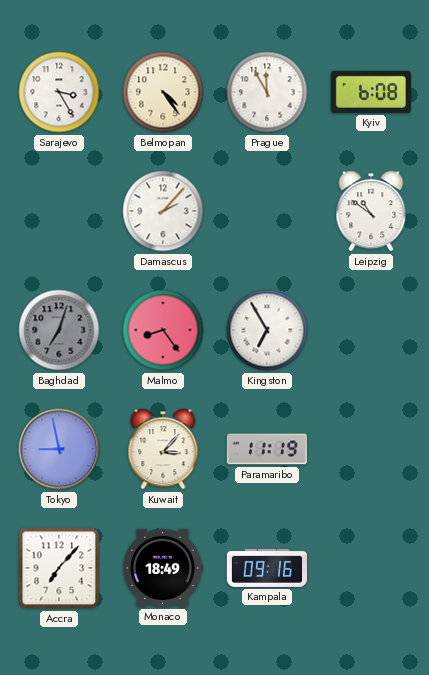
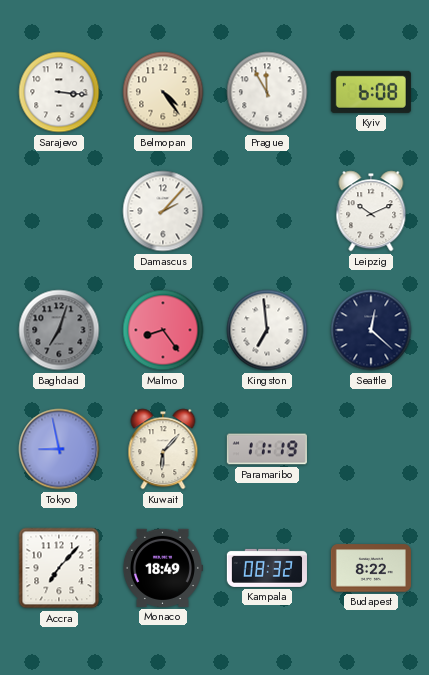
Sarajevo: 3:25 -> 3:16 (59, 92)
Leipzig: 10:51 -> 10:11 (371, 211)
Kingston: 6:55 -> 6:59 (267, 330)
Seattle: none -> 12:22 (371, 330)
Kuwait: 3:07 -> 6:07 (163, 449)
Kampala: 09:16 -> 08:32 (267, 568)
Budapest: none -> 8:22 (371, 568)
